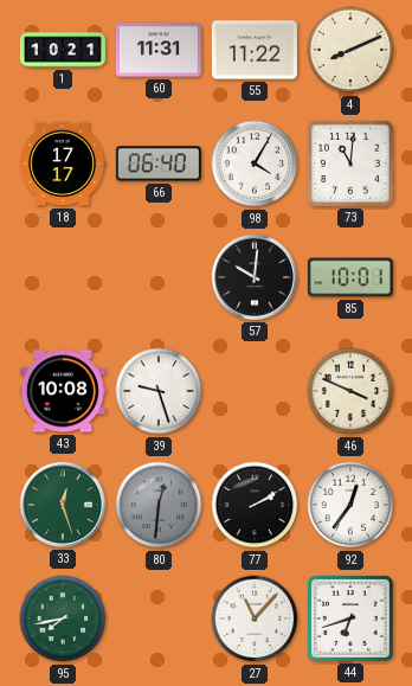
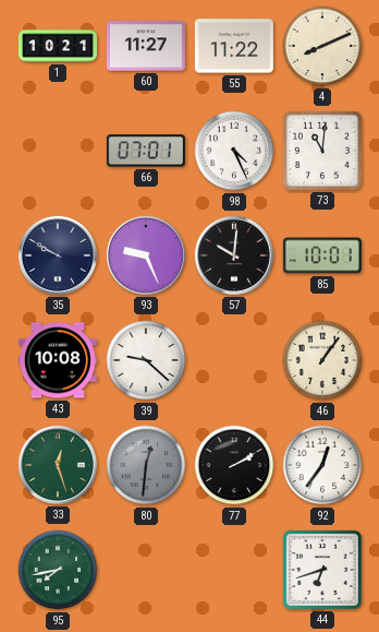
60: 11:31 -> 11:27 (146, 46)
18: 17:17 -> none (63, 164)
66: 06:40 -> 07:01 (146, 151)
98: 4:05 -> 4:26 (234, 151)
35: none -> 9:50 (58, 255)
93: none -> 9:26 (146, 255)
39: 9:27 -> 9:22 (146, 360)
46: 3:49 -> 1:06 (322, 360)
27: 11:07 -> none (255, 618)
